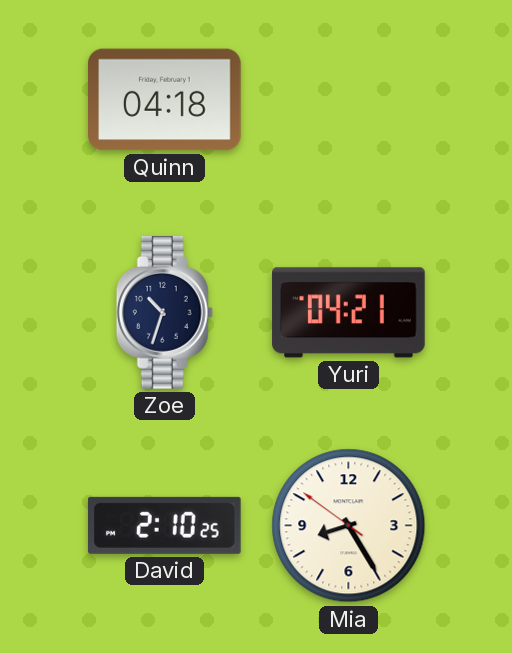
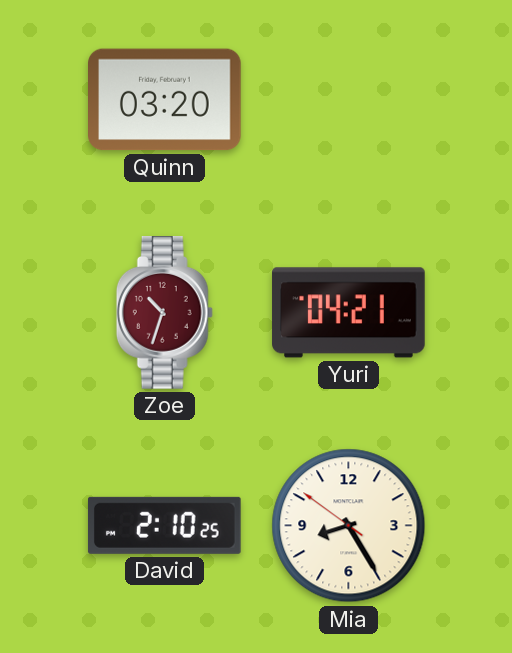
Quinn: 04:18 -> 03:20 (165, 100)
Zoe dial: navy -> burgundy (164, 313)
